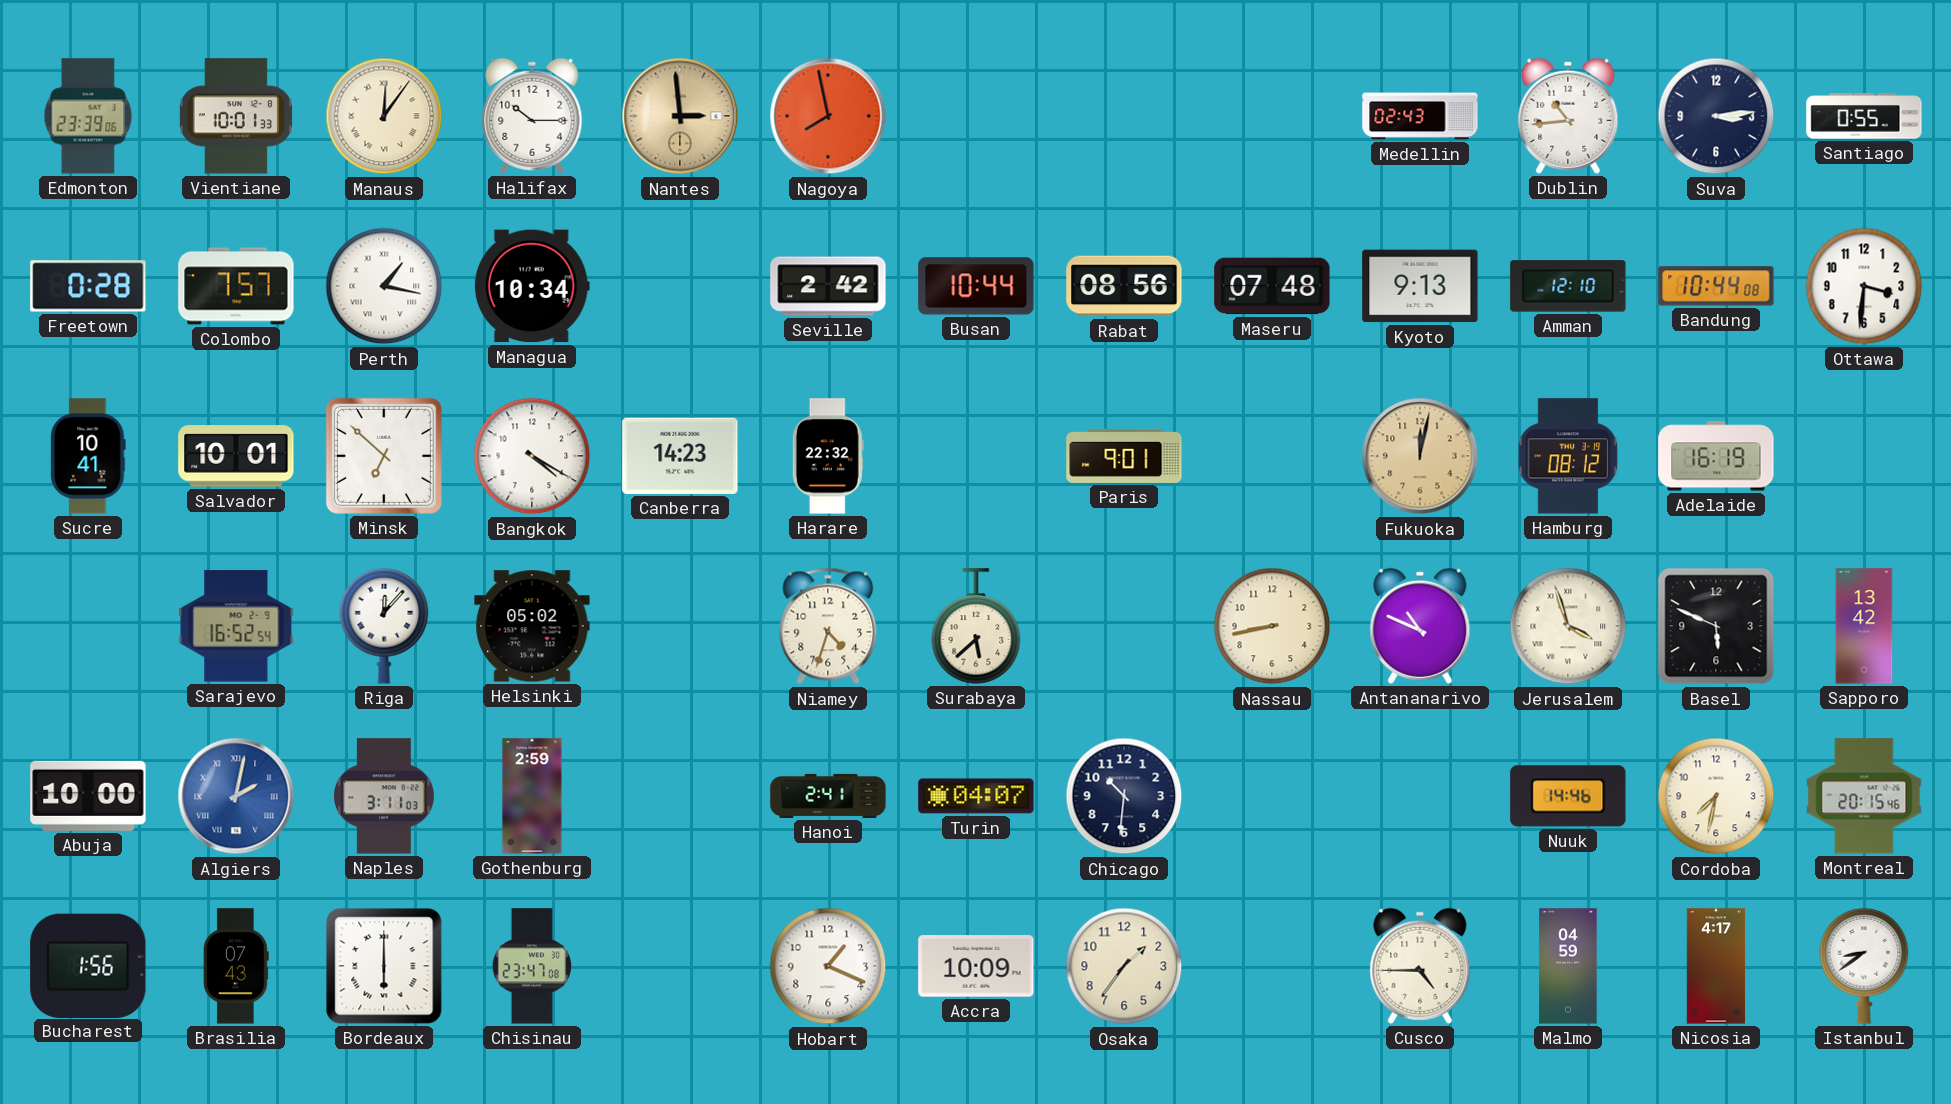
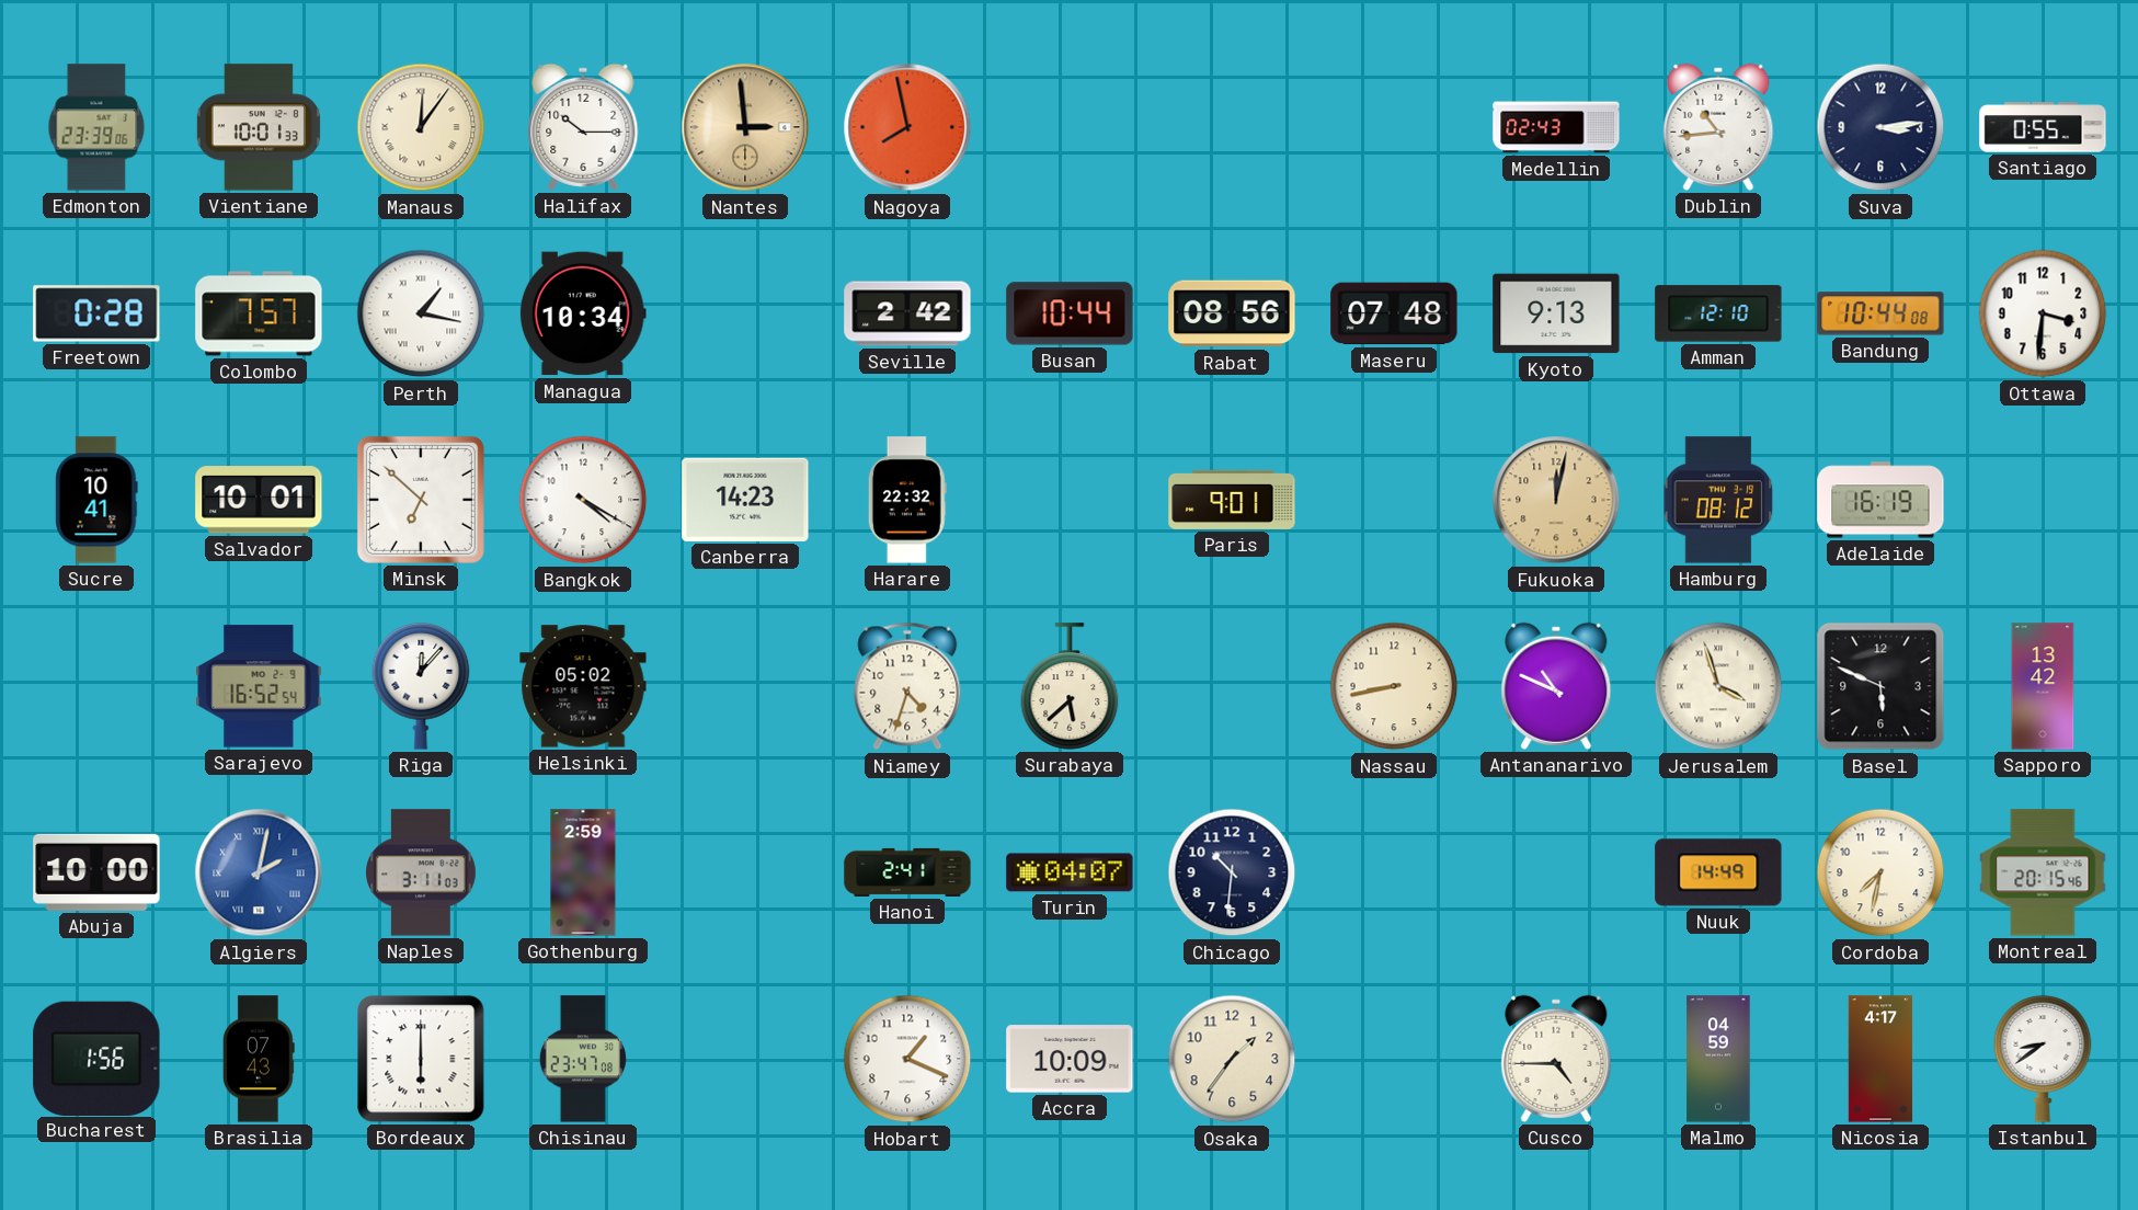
Nuuk: 14:46 -> 14:49 (1718, 872)
